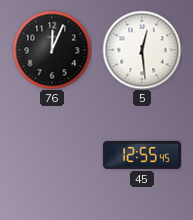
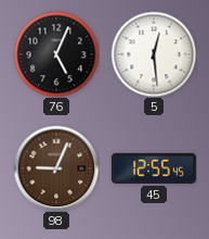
76: 12:04 -> 5:04 (56, 54)
98: none -> 9:04 (56, 168)
